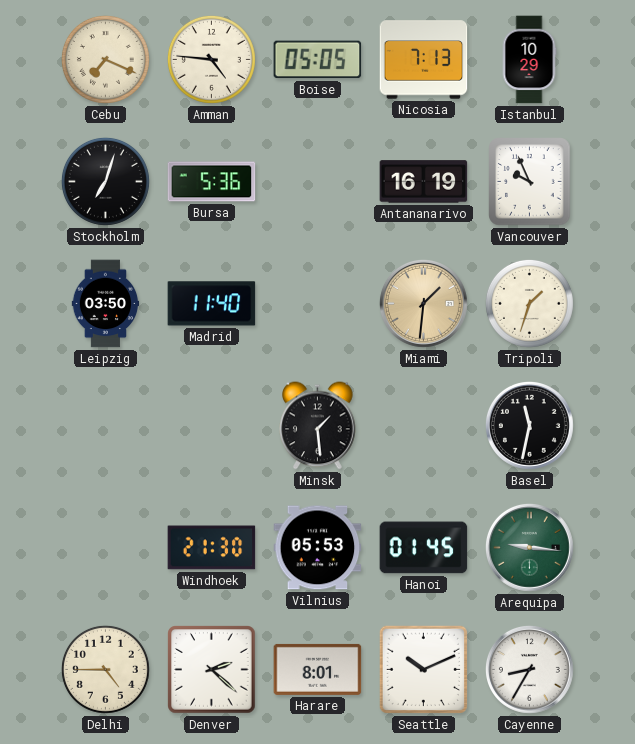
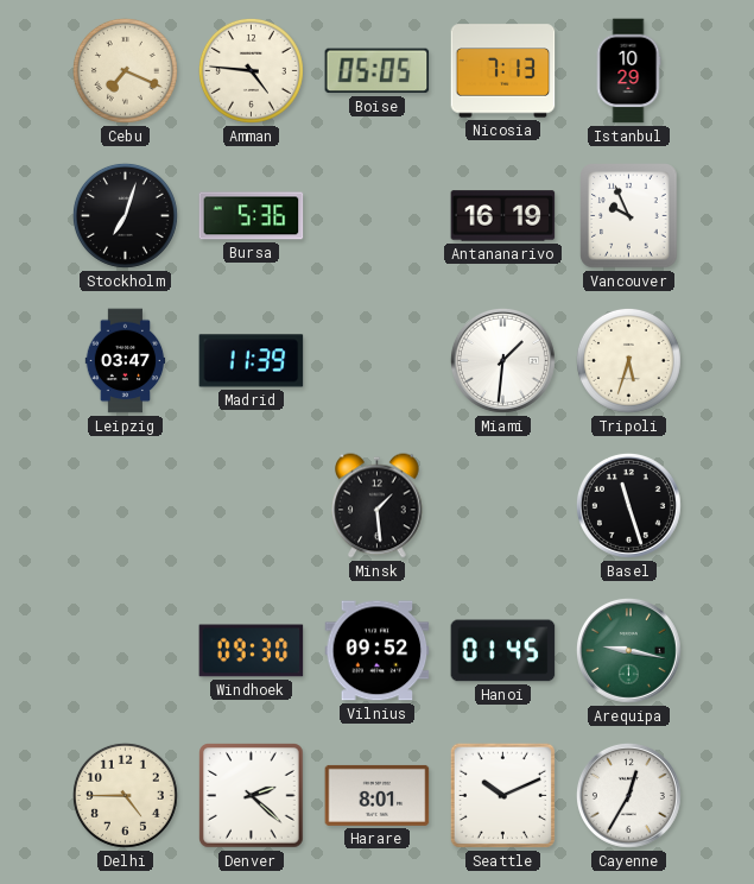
Leipzig: 03:50 -> 03:47 (126, 361)
Madrid: 11:40 -> 11:39 (252, 361)
Miami dial: champagne -> white (502, 360)
Tripoli: 1:33 -> 5:33 (628, 360)
Basel: 11:32 -> 11:27 (628, 505)
Windhoek: 21:30 -> 09:30 (252, 651)
Vilnius: 05:53 -> 09:52 (378, 651)
Arequipa: 9:16 -> 9:17 (628, 650)
Cayenne: 8:35 -> 12:35 (628, 795)
